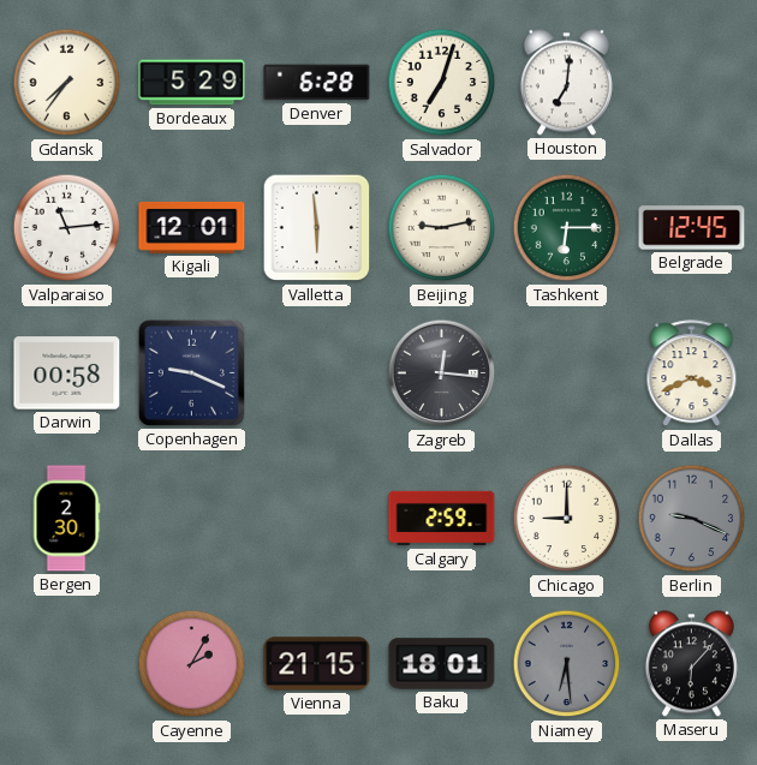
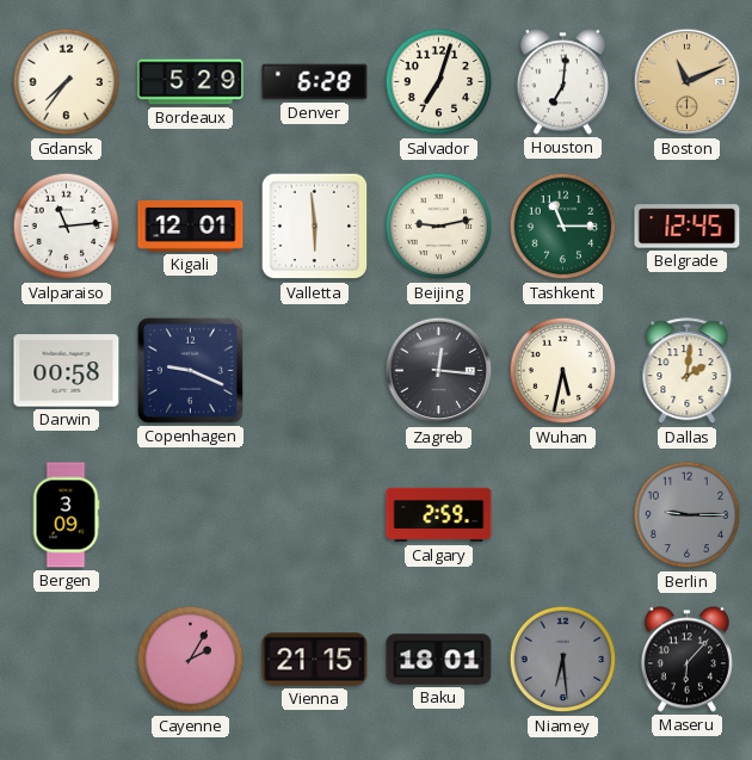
Boston: none -> 11:11 (688, 82)
Tashkent: 6:15 -> 11:15 (563, 227)
Wuhan: none -> 5:32 (563, 371)
Dallas: 3:41 -> 2:01 (688, 371)
Bergen: 2:30 -> 3:09 (66, 515)
Chicago: 9:00 -> none (567, 519)
Berlin: 9:19 -> 9:15 (688, 515)
